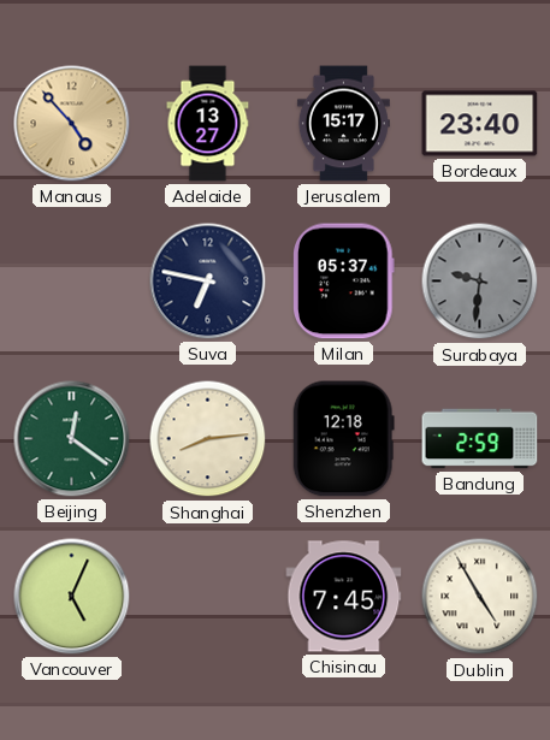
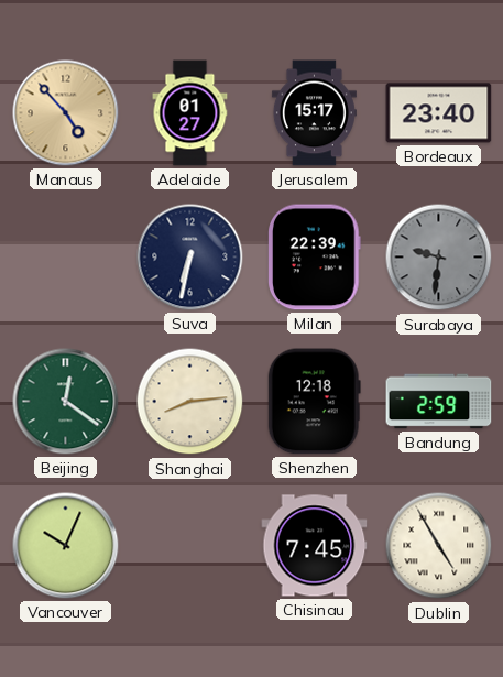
Adelaide: 13:27 -> 01:27 (190, 113)
Suva: 6:47 -> 6:32 (190, 258)
Milan: 05:37 -> 22:39 (315, 258)
Vancouver: 5:04 -> 10:04 (66, 546)
